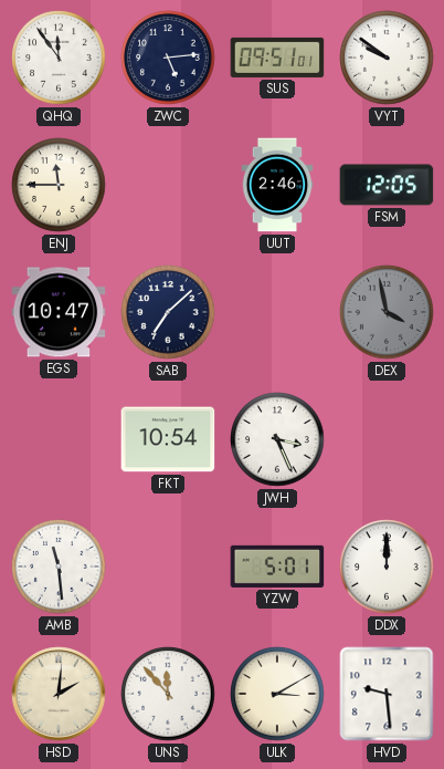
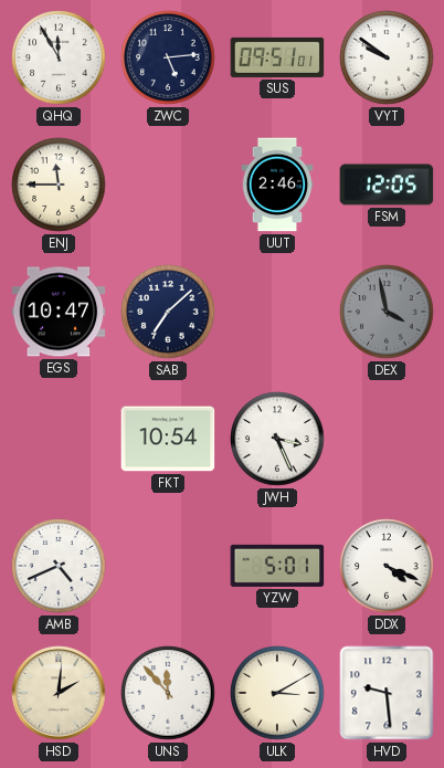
QHQ: 11:54 -> 11:55 (59, 57)
AMB: 11:29 -> 4:41 (59, 566)
DDX: 12:00 -> 4:19 (387, 566)
